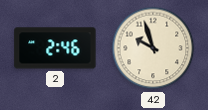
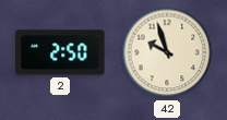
2: 2:46 -> 2:50 (60, 52)
